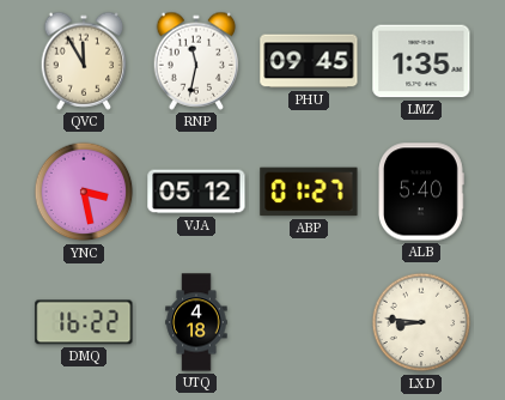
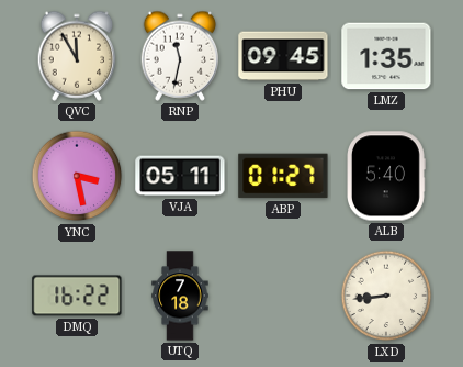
VJA: 05:12 -> 05:11 (180, 176)
UTQ: 4:18 -> 7:18 (180, 296)
LXD: 8:46 -> 8:44 (386, 296)
